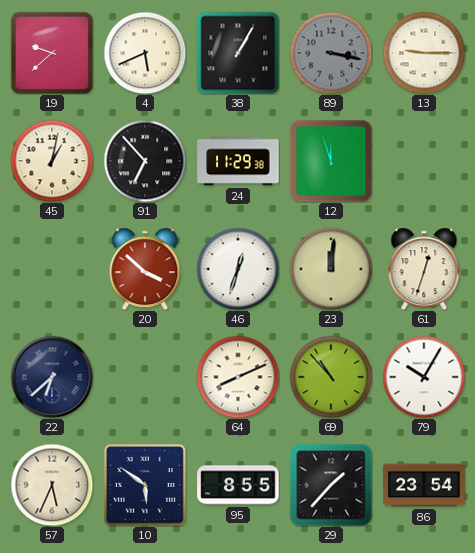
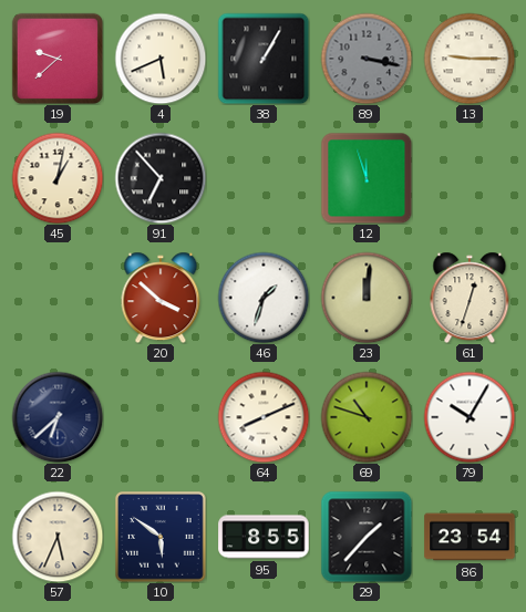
24: 11:29 -> none (238, 161)
46: 12:33 -> 1:33 (264, 298)
69: 10:53 -> 10:48 (367, 417)
